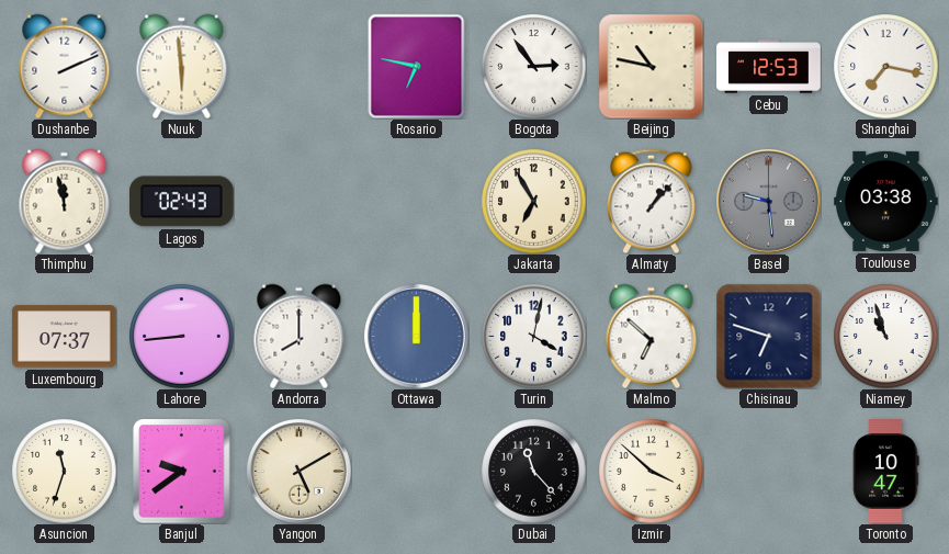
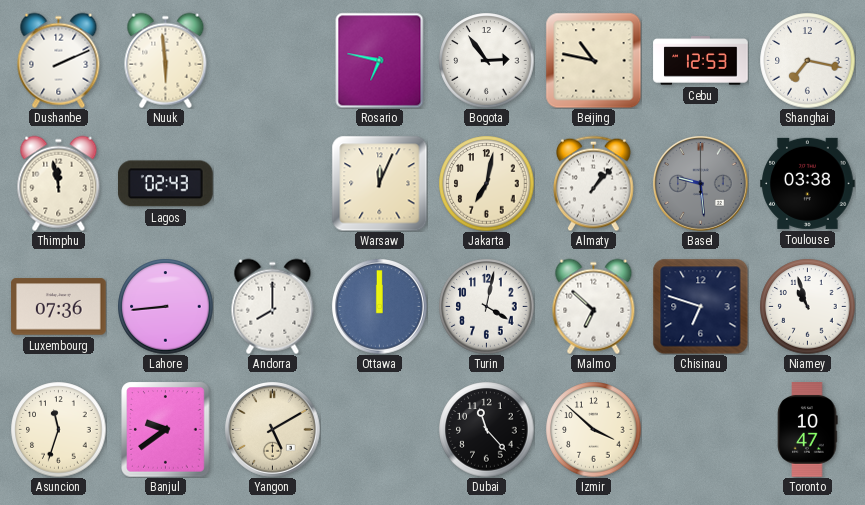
Warsaw: none -> 12:04 (379, 183)
Jakarta: 6:55 -> 7:02 (486, 183)
Luxembourg: 07:37 -> 07:36 (59, 307)
